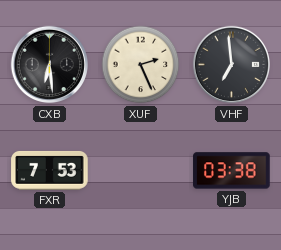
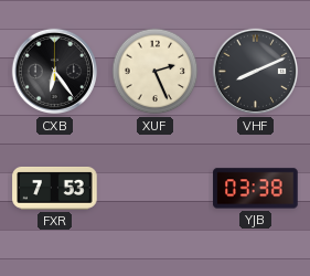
CXB: 6:29 -> 6:24 (55, 72)
VHF: 6:59 -> 8:11 (256, 72)
